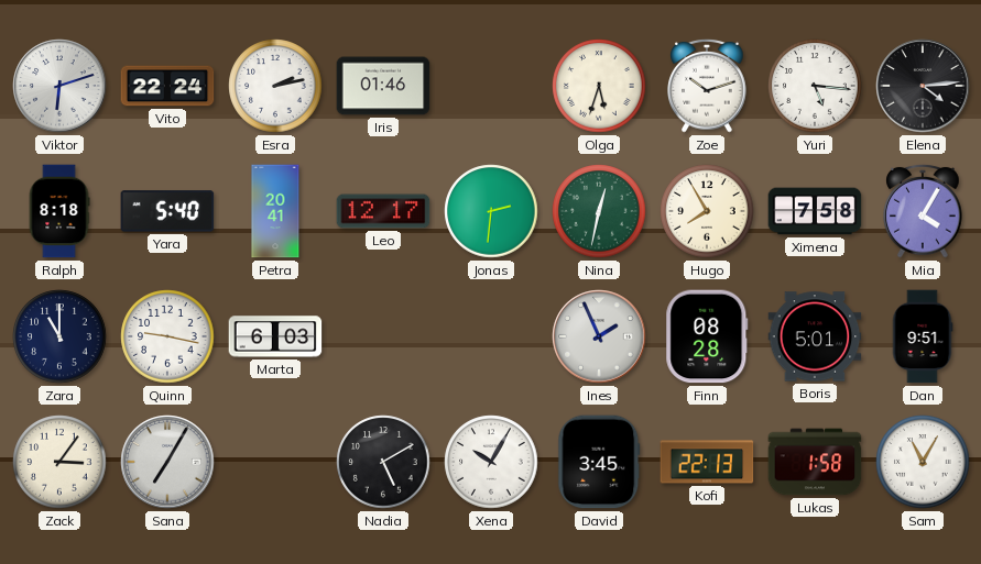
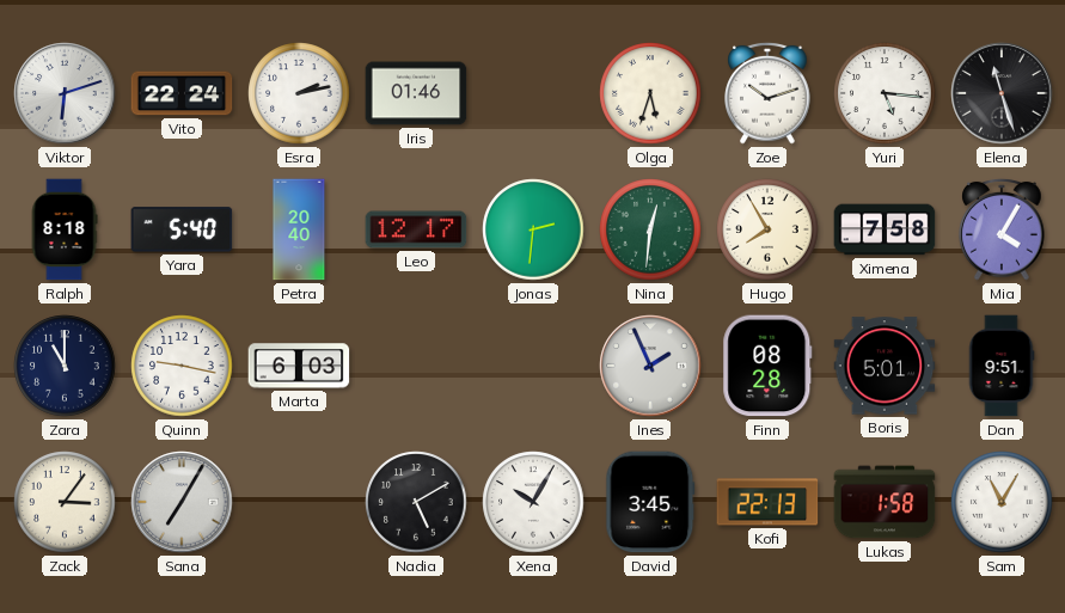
Elena: 4:14 -> 11:27 (1002, 93)
Petra: 20:41 -> 20:40 (299, 229)
Nina: 12:32 -> 12:31 (650, 229)
